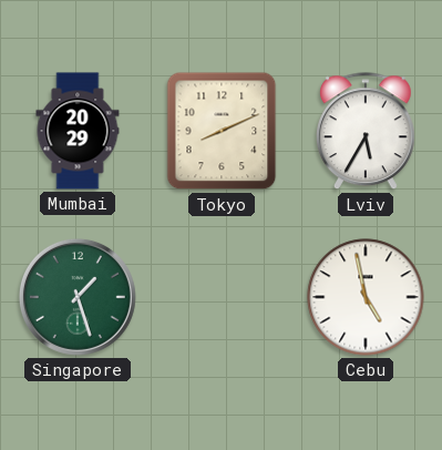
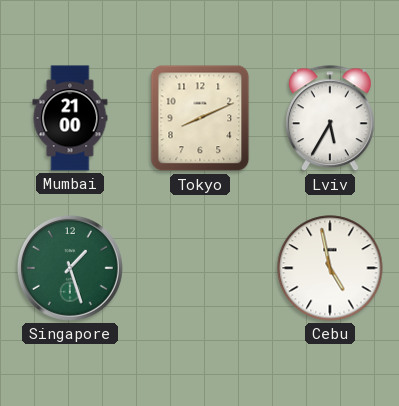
Mumbai: 20:29 -> 21:00 (70, 118)
